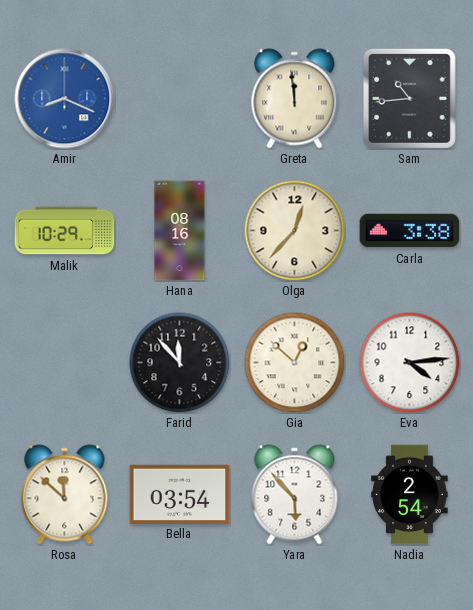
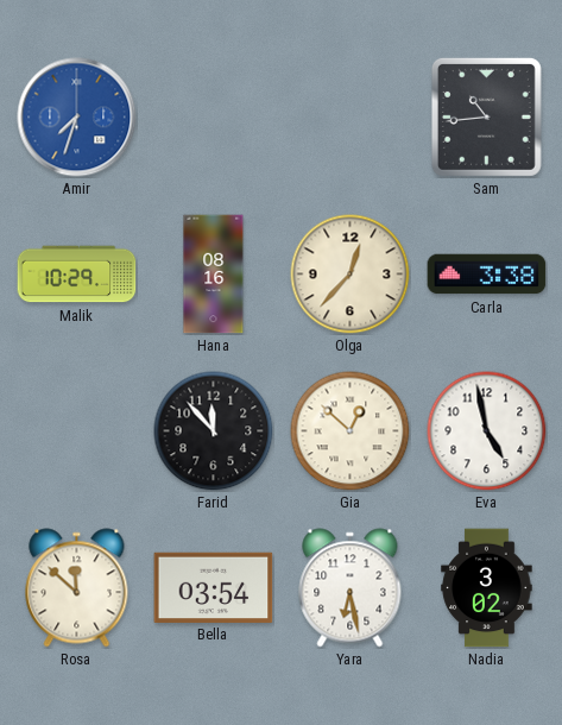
Amir: 8:19 -> 7:33 (77, 118)
Greta: 11:59 -> none (295, 99)
Eva: 4:14 -> 4:58 (487, 431)
Yara: 5:53 -> 6:28 (351, 588)
Nadia: 2:54 -> 3:02 (487, 588)
